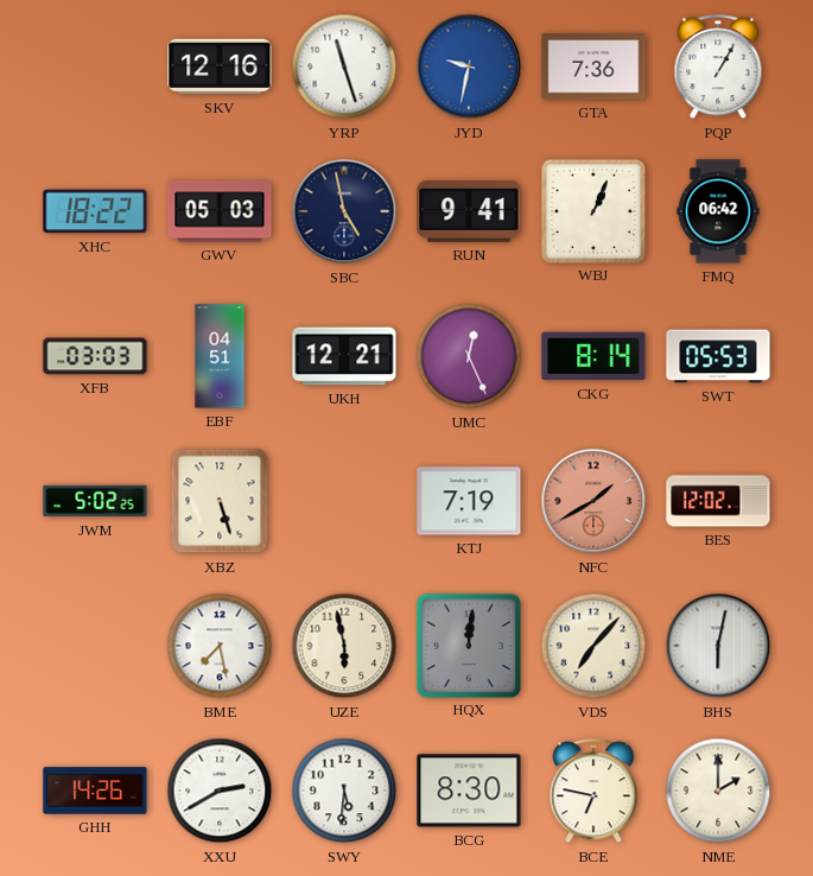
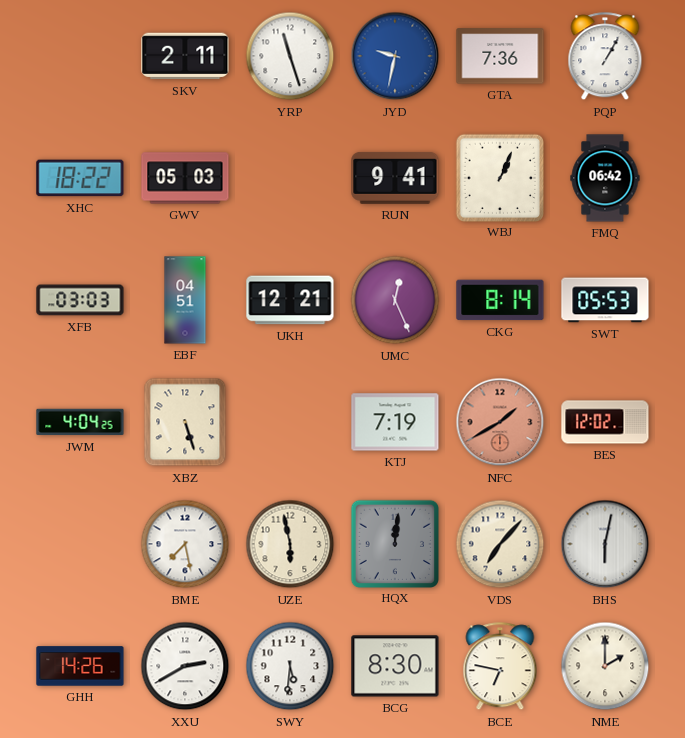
SKV: 12:16 -> 2:11 (185, 56)
SBC: 4:58 -> none (344, 211)
JWM: 5:02 -> 4:04 (80, 422)
